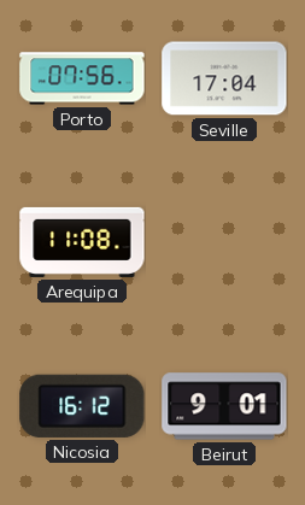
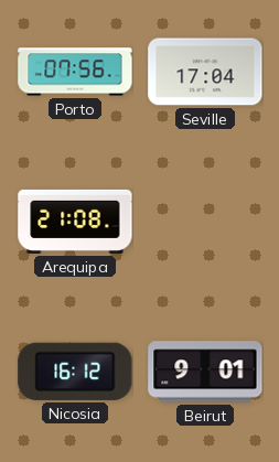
Arequipa: 11:08 -> 21:08 (75, 222)
